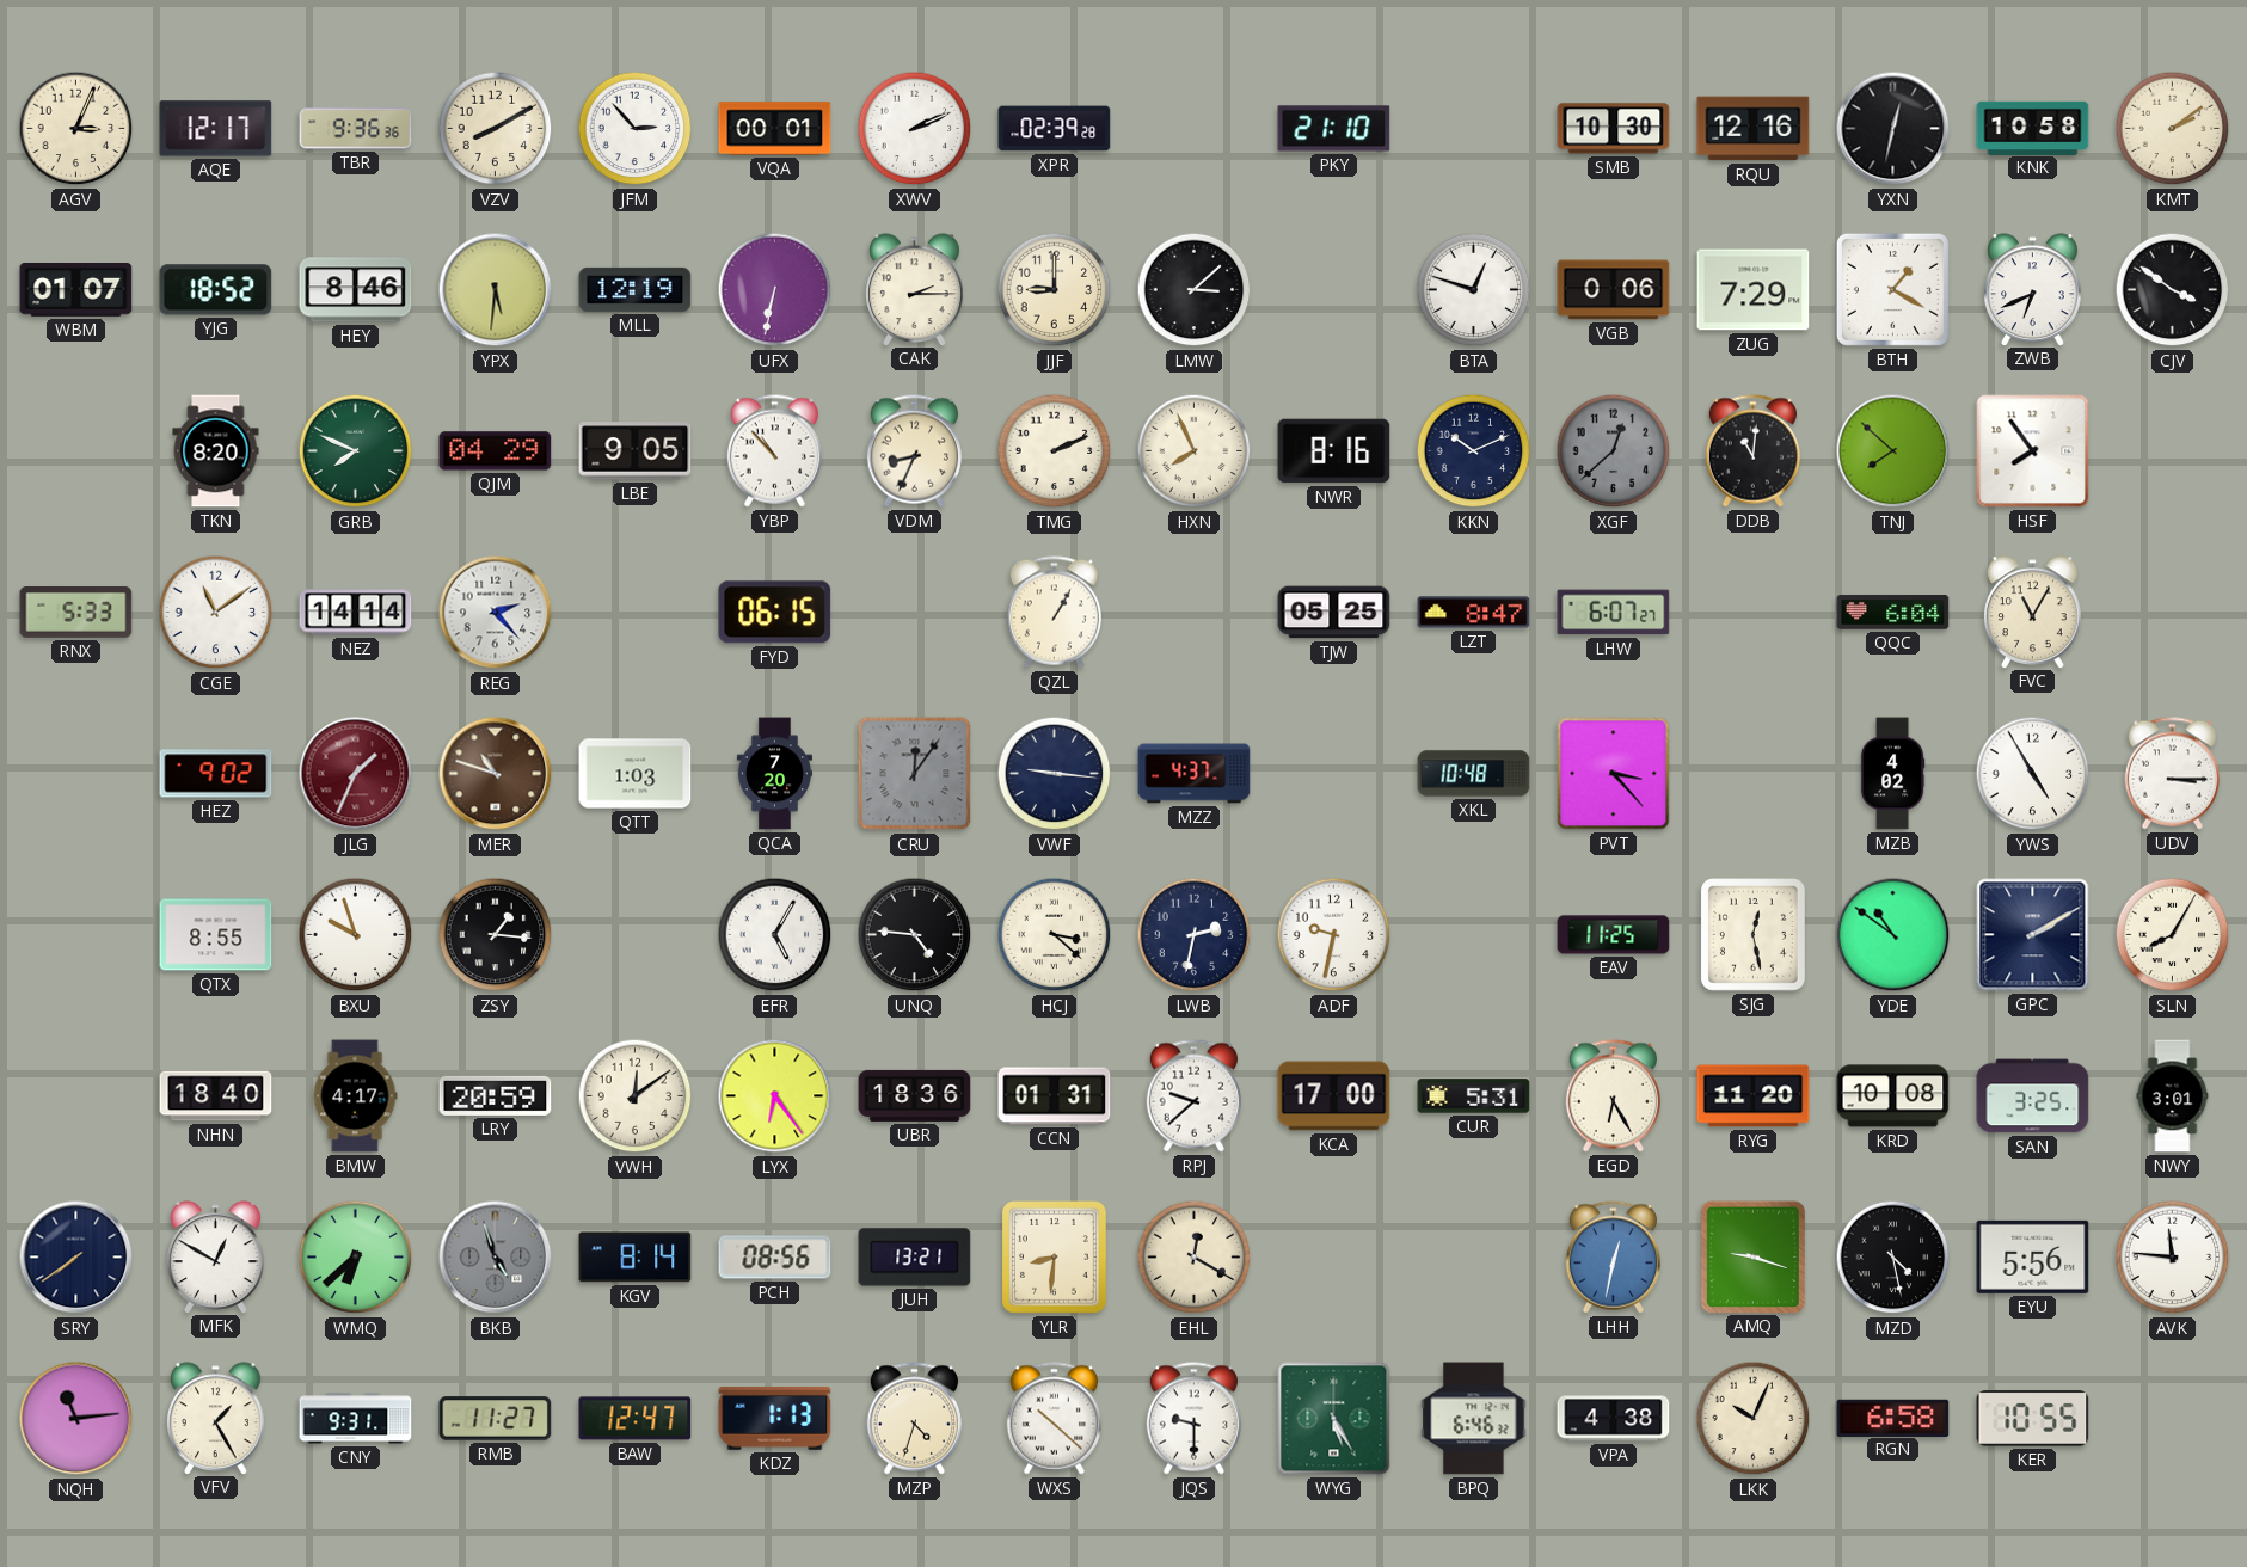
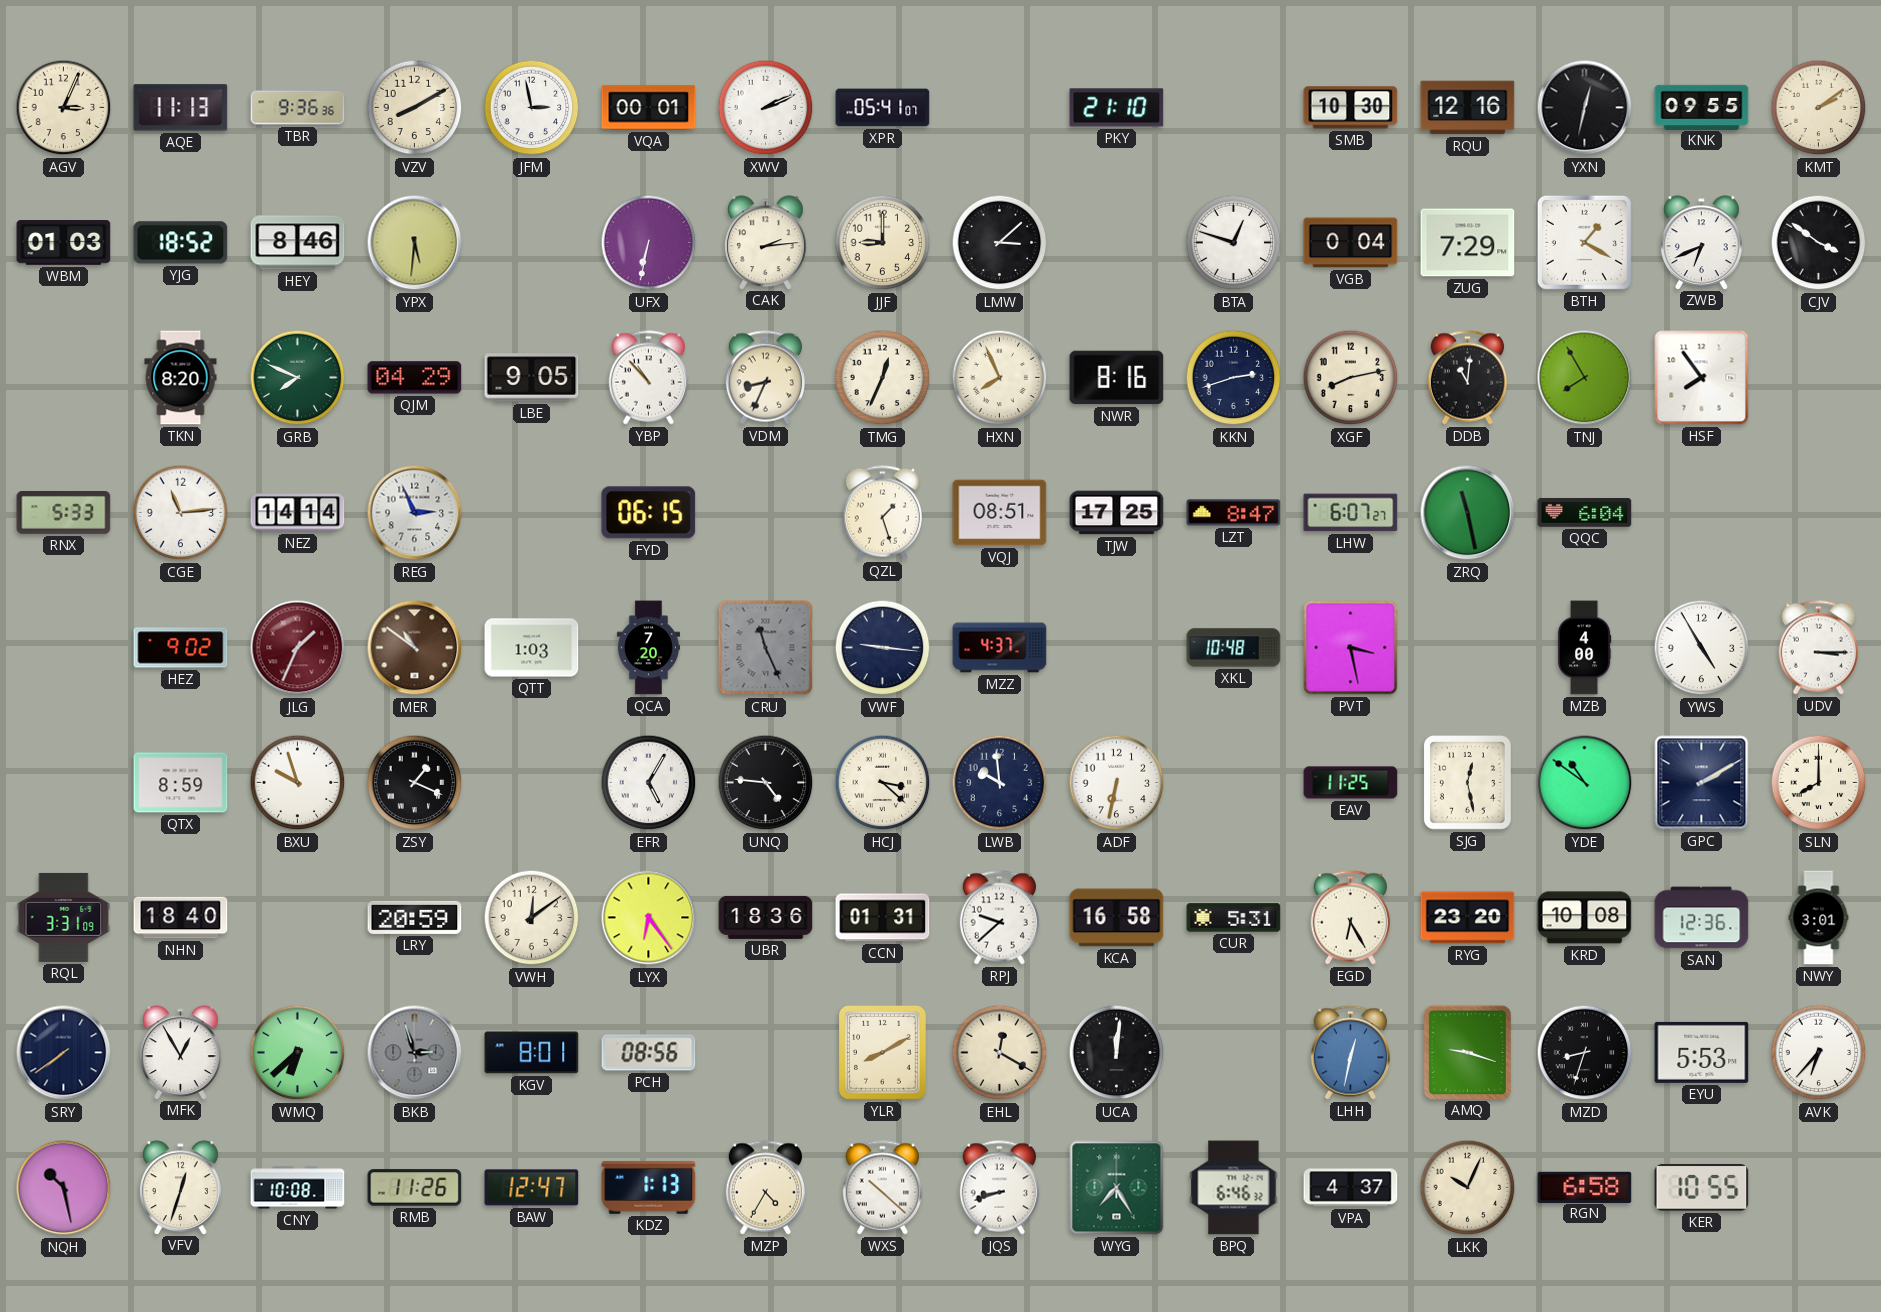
AQE: 12:17 -> 11:13 (181, 108)
JFM: 2:53 -> 2:58 (532, 108)
XPR: 02:39 -> 05:41 (883, 108)
KNK: 10:58 -> 09:55 (1702, 107)
WBM: 01:07 -> 01:03 (64, 243)
MLL: 12:19 -> none (636, 289)
CAK: 2:15 -> 2:14 (766, 242)
VGB: 0:06 -> 0:04 (1351, 243)
TMG: 2:11 -> 12:34 (883, 378)
KKN: 10:11 -> 2:42 (1234, 378)
XGF: 12:38 -> 8:13 (1351, 378)
XGF dial: grey -> cream (1351, 378)
TNJ: 7:52 -> 7:55 (1585, 378)
CGE: 11:09 -> 11:14 (181, 513)
REG: 2:23 -> 2:56 (415, 513)
QZL: 1:05 -> 1:27 (882, 513)
VQJ: none -> 08:51 (1000, 513)
TJW: 05:25 -> 17:25 (1117, 513)
ZRQ: none -> 11:28 (1468, 513)
FVC: 11:05 -> none (2033, 612)
MER: 10:48 -> 10:51 (415, 648)
CRU: 12:06 -> 11:26 (766, 648)
PVT: 3:23 -> 3:28 (1351, 648)
MZB: 4:02 -> 4:00 (1584, 648)
QTX: 8:55 -> 8:59 (181, 783)
ZSY: 1:16 -> 1:19 (415, 783)
LWB: 2:32 -> 9:59 (1000, 783)
ADF: 9:32 -> 6:32 (1117, 783)
SLN: 8:05 -> 8:00 (1819, 783)
RQL: none -> 3:31 (64, 917)
BMW: 4:17 -> none (355, 1096)
KCA: 17:00 -> 16:58 (1117, 918)
RYG: 11:20 -> 23:20 (1468, 918)
SAN: 3:25 -> 12:36 (1702, 918)
MFK: 12:50 -> 12:55 (181, 1052)
BKB: 4:57 -> 2:57 (415, 1053)
KGV: 8:14 -> 8:01 (532, 1053)
JUH: 13:21 -> none (915, 1258)
YLR: 8:31 -> 8:10 (883, 1053)
UCA: none -> 12:01 (1117, 1053)
MZD: 4:28 -> 8:33 (1585, 1053)
EYU: 5:56 -> 5:53 (1702, 1052)
AVK: 11:46 -> 6:37 (1819, 1053)
NQH: 11:14 -> 10:28 (64, 1188)
VFV: 1:25 -> 12:33 (181, 1187)
CNY: 9:31 -> 10:08 (298, 1188)
RMB: 11:27 -> 11:26 (415, 1188)
MZP: 4:33 -> 4:35 (765, 1188)
JQS: 9:30 -> 8:42 (999, 1188)
WYG: 5:25 -> 7:25 (1117, 1188)
VPA: 4:38 -> 4:37 (1351, 1188)
